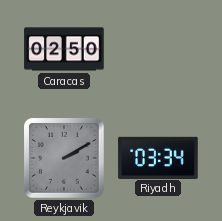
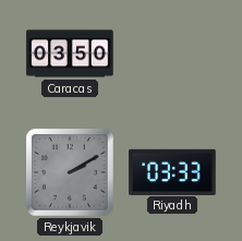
Caracas: 02:50 -> 03:50 (70, 53)
Riyadh: 03:34 -> 03:33 (172, 171)
